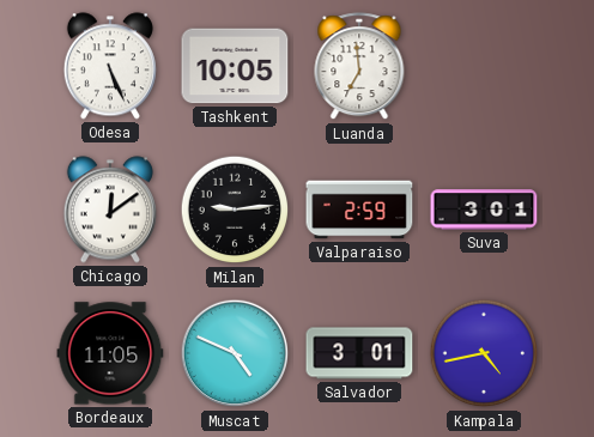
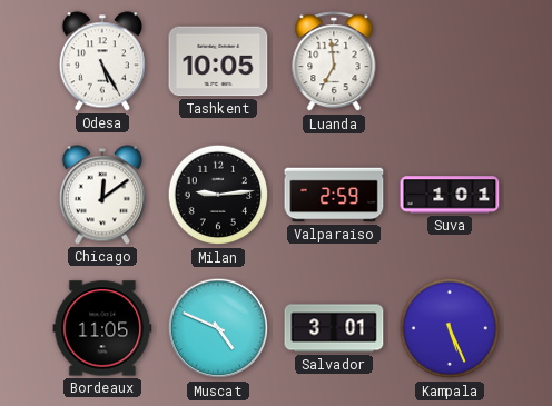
Odesa: 5:26 -> 5:25 (102, 61)
Suva: 3:01 -> 1:01 (450, 195)
Kampala: 4:43 -> 5:26 (450, 328)
